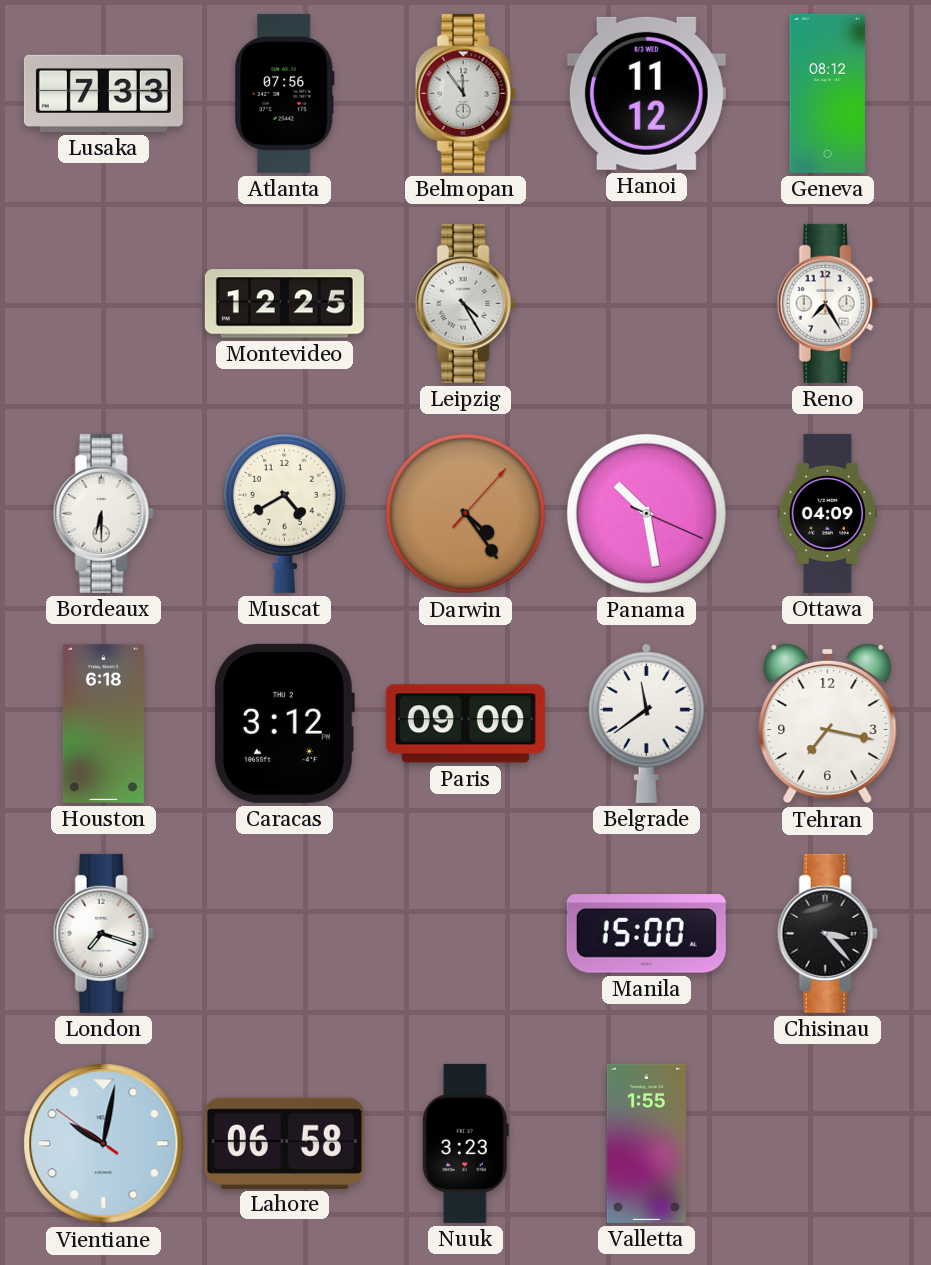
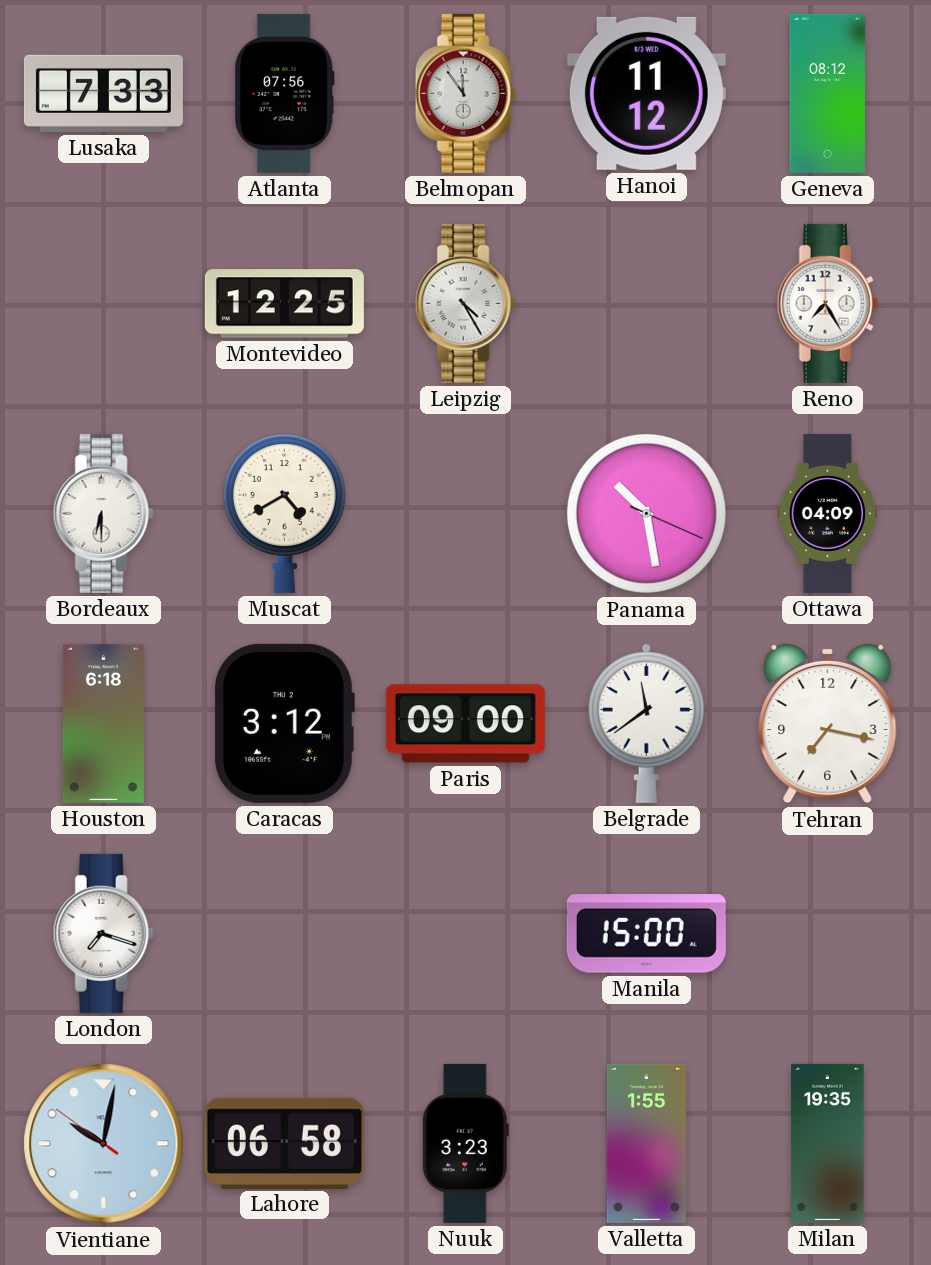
Darwin: 4:24 -> none (465, 513)
Chisinau: 3:23 -> none (827, 933)
Milan: none -> 19:35 (828, 1143)
